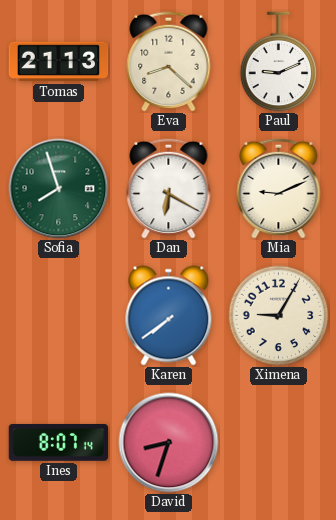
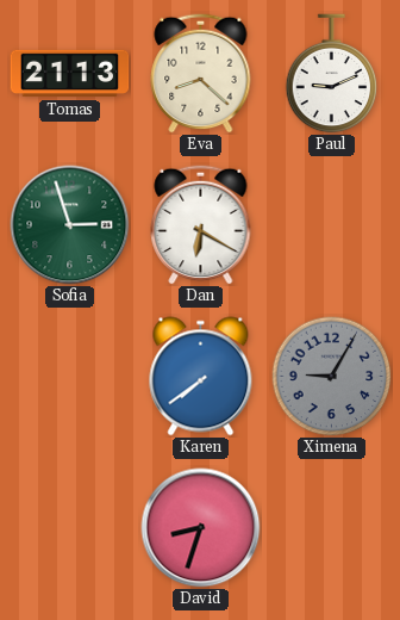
Sofia: 7:57 -> 2:57 (70, 225)
Mia: 9:11 -> none (279, 188)
Ximena dial: cream -> grey (332, 377)
Ines: 8:07 -> none (59, 443)
